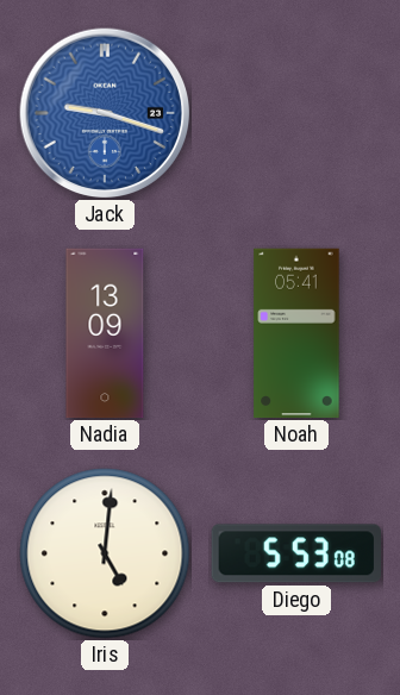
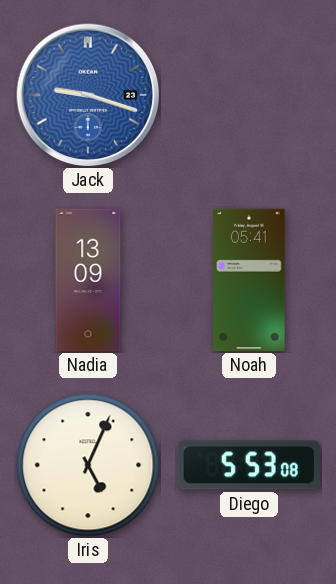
Iris: 5:01 -> 5:04 (88, 465)
